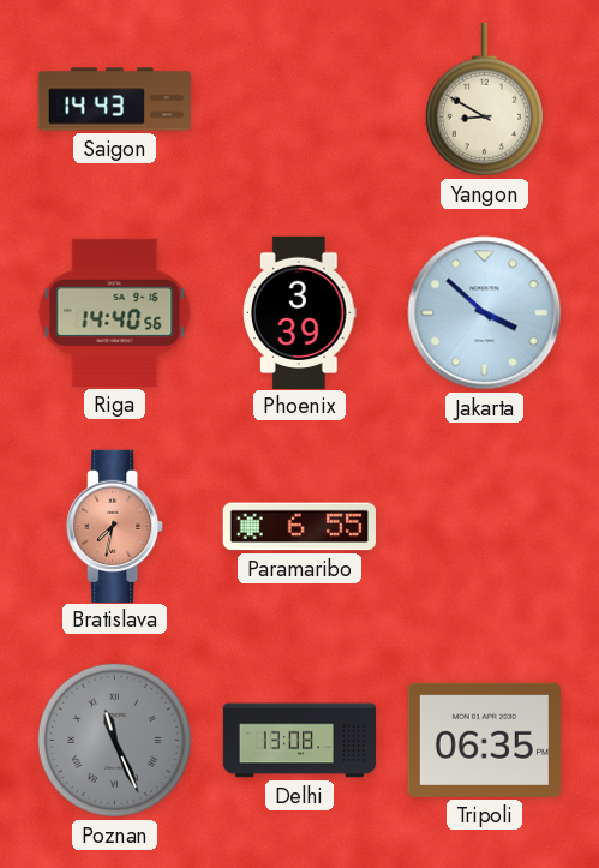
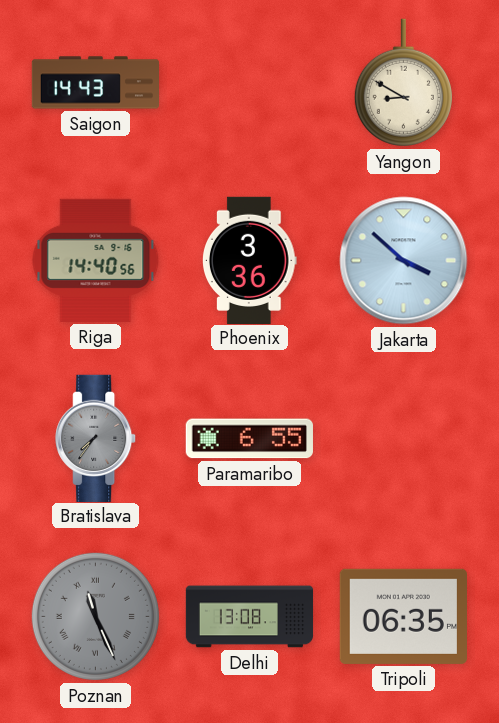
Phoenix: 3:39 -> 3:36 (250, 260)
Bratislava: 7:32 -> 7:36 (96, 438)
Bratislava dial: salmon -> grey (96, 438)
